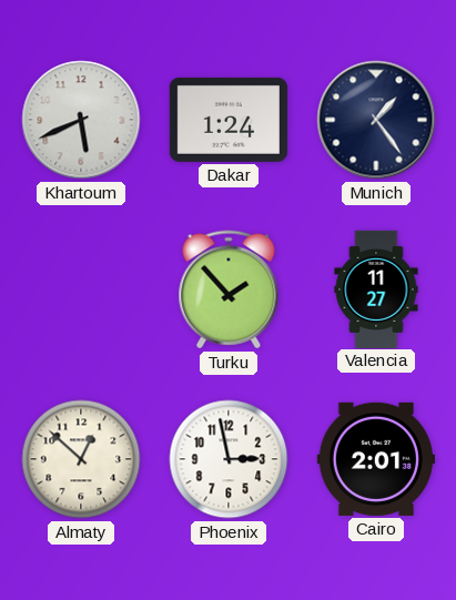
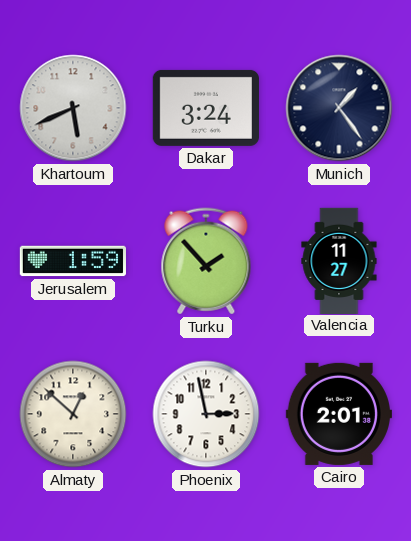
Dakar: 1:24 -> 3:24 (206, 108)
Jerusalem: none -> 1:59 (72, 261)
